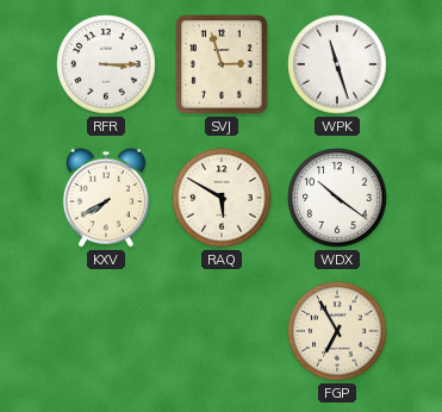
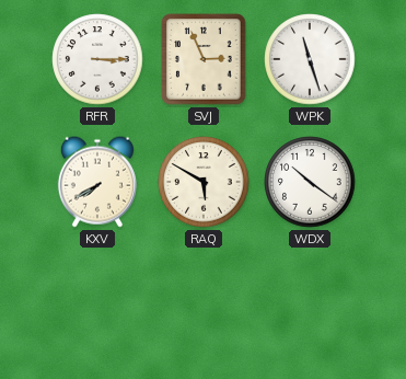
SVJ: 2:57 -> 2:56 (204, 59)
FGP: 6:55 -> none (337, 331)
